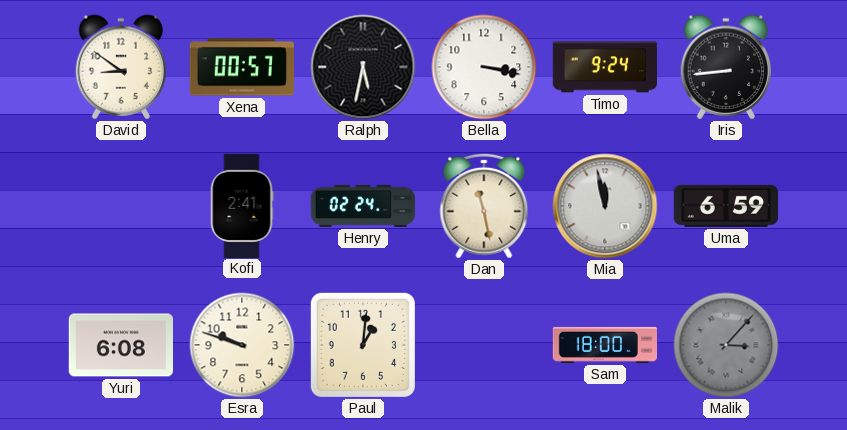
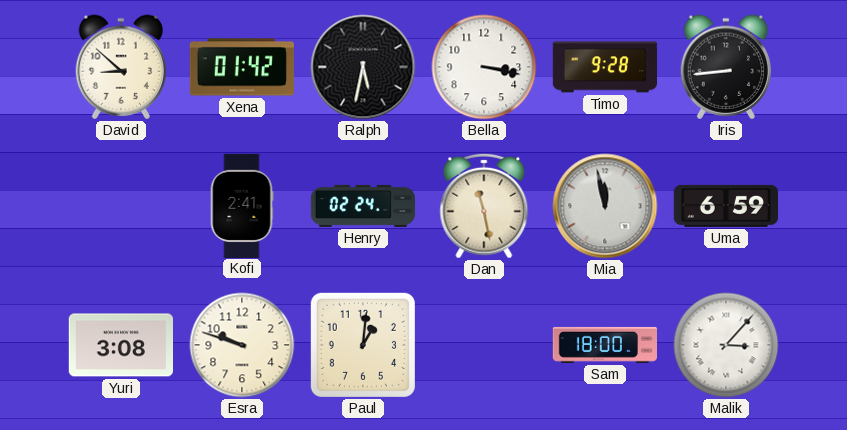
David: 8:51 -> 8:52 (121, 67)
Xena: 00:57 -> 01:42 (242, 67)
Timo: 9:24 -> 9:28 (604, 67)
Yuri: 6:08 -> 3:08 (120, 345)
Malik dial: grey -> white (726, 345)
